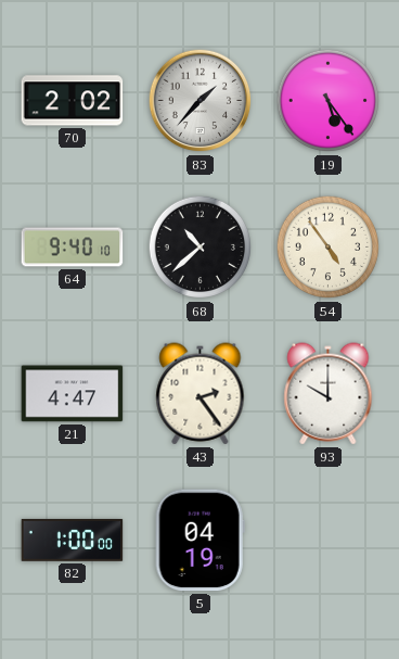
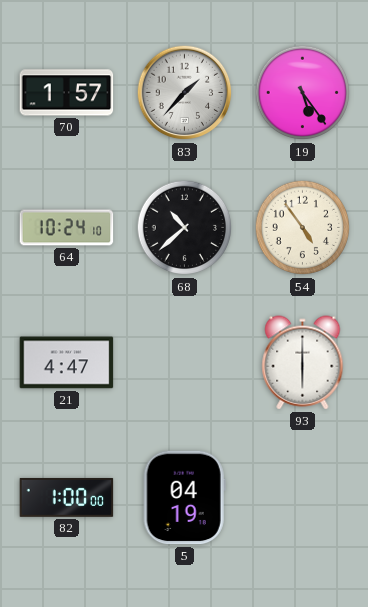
70: 2:02 -> 1:57 (67, 93)
64: 9:40 -> 10:24 (67, 228)
43: 2:24 -> none (201, 394)
93: 10:00 -> 6:00 (303, 363)
